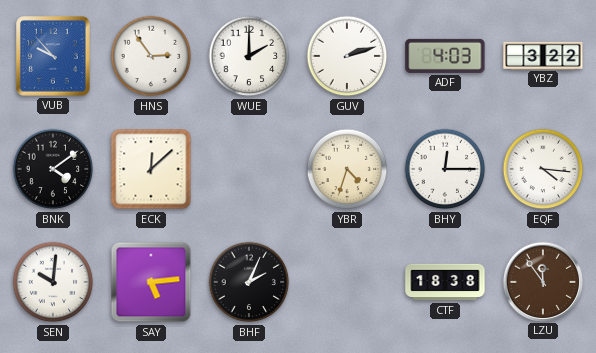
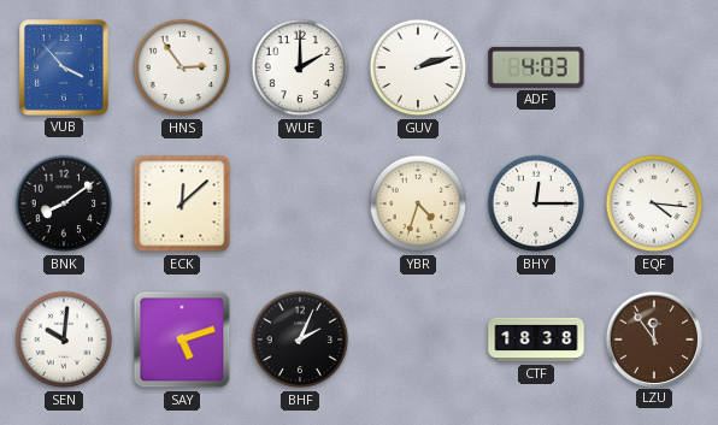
VUB: 9:53 -> 3:53 (64, 67)
YBZ: 3:22 -> none (543, 55)
BNK: 4:09 -> 8:09 (64, 203)
SAY: 5:14 -> 5:12 (182, 340)
